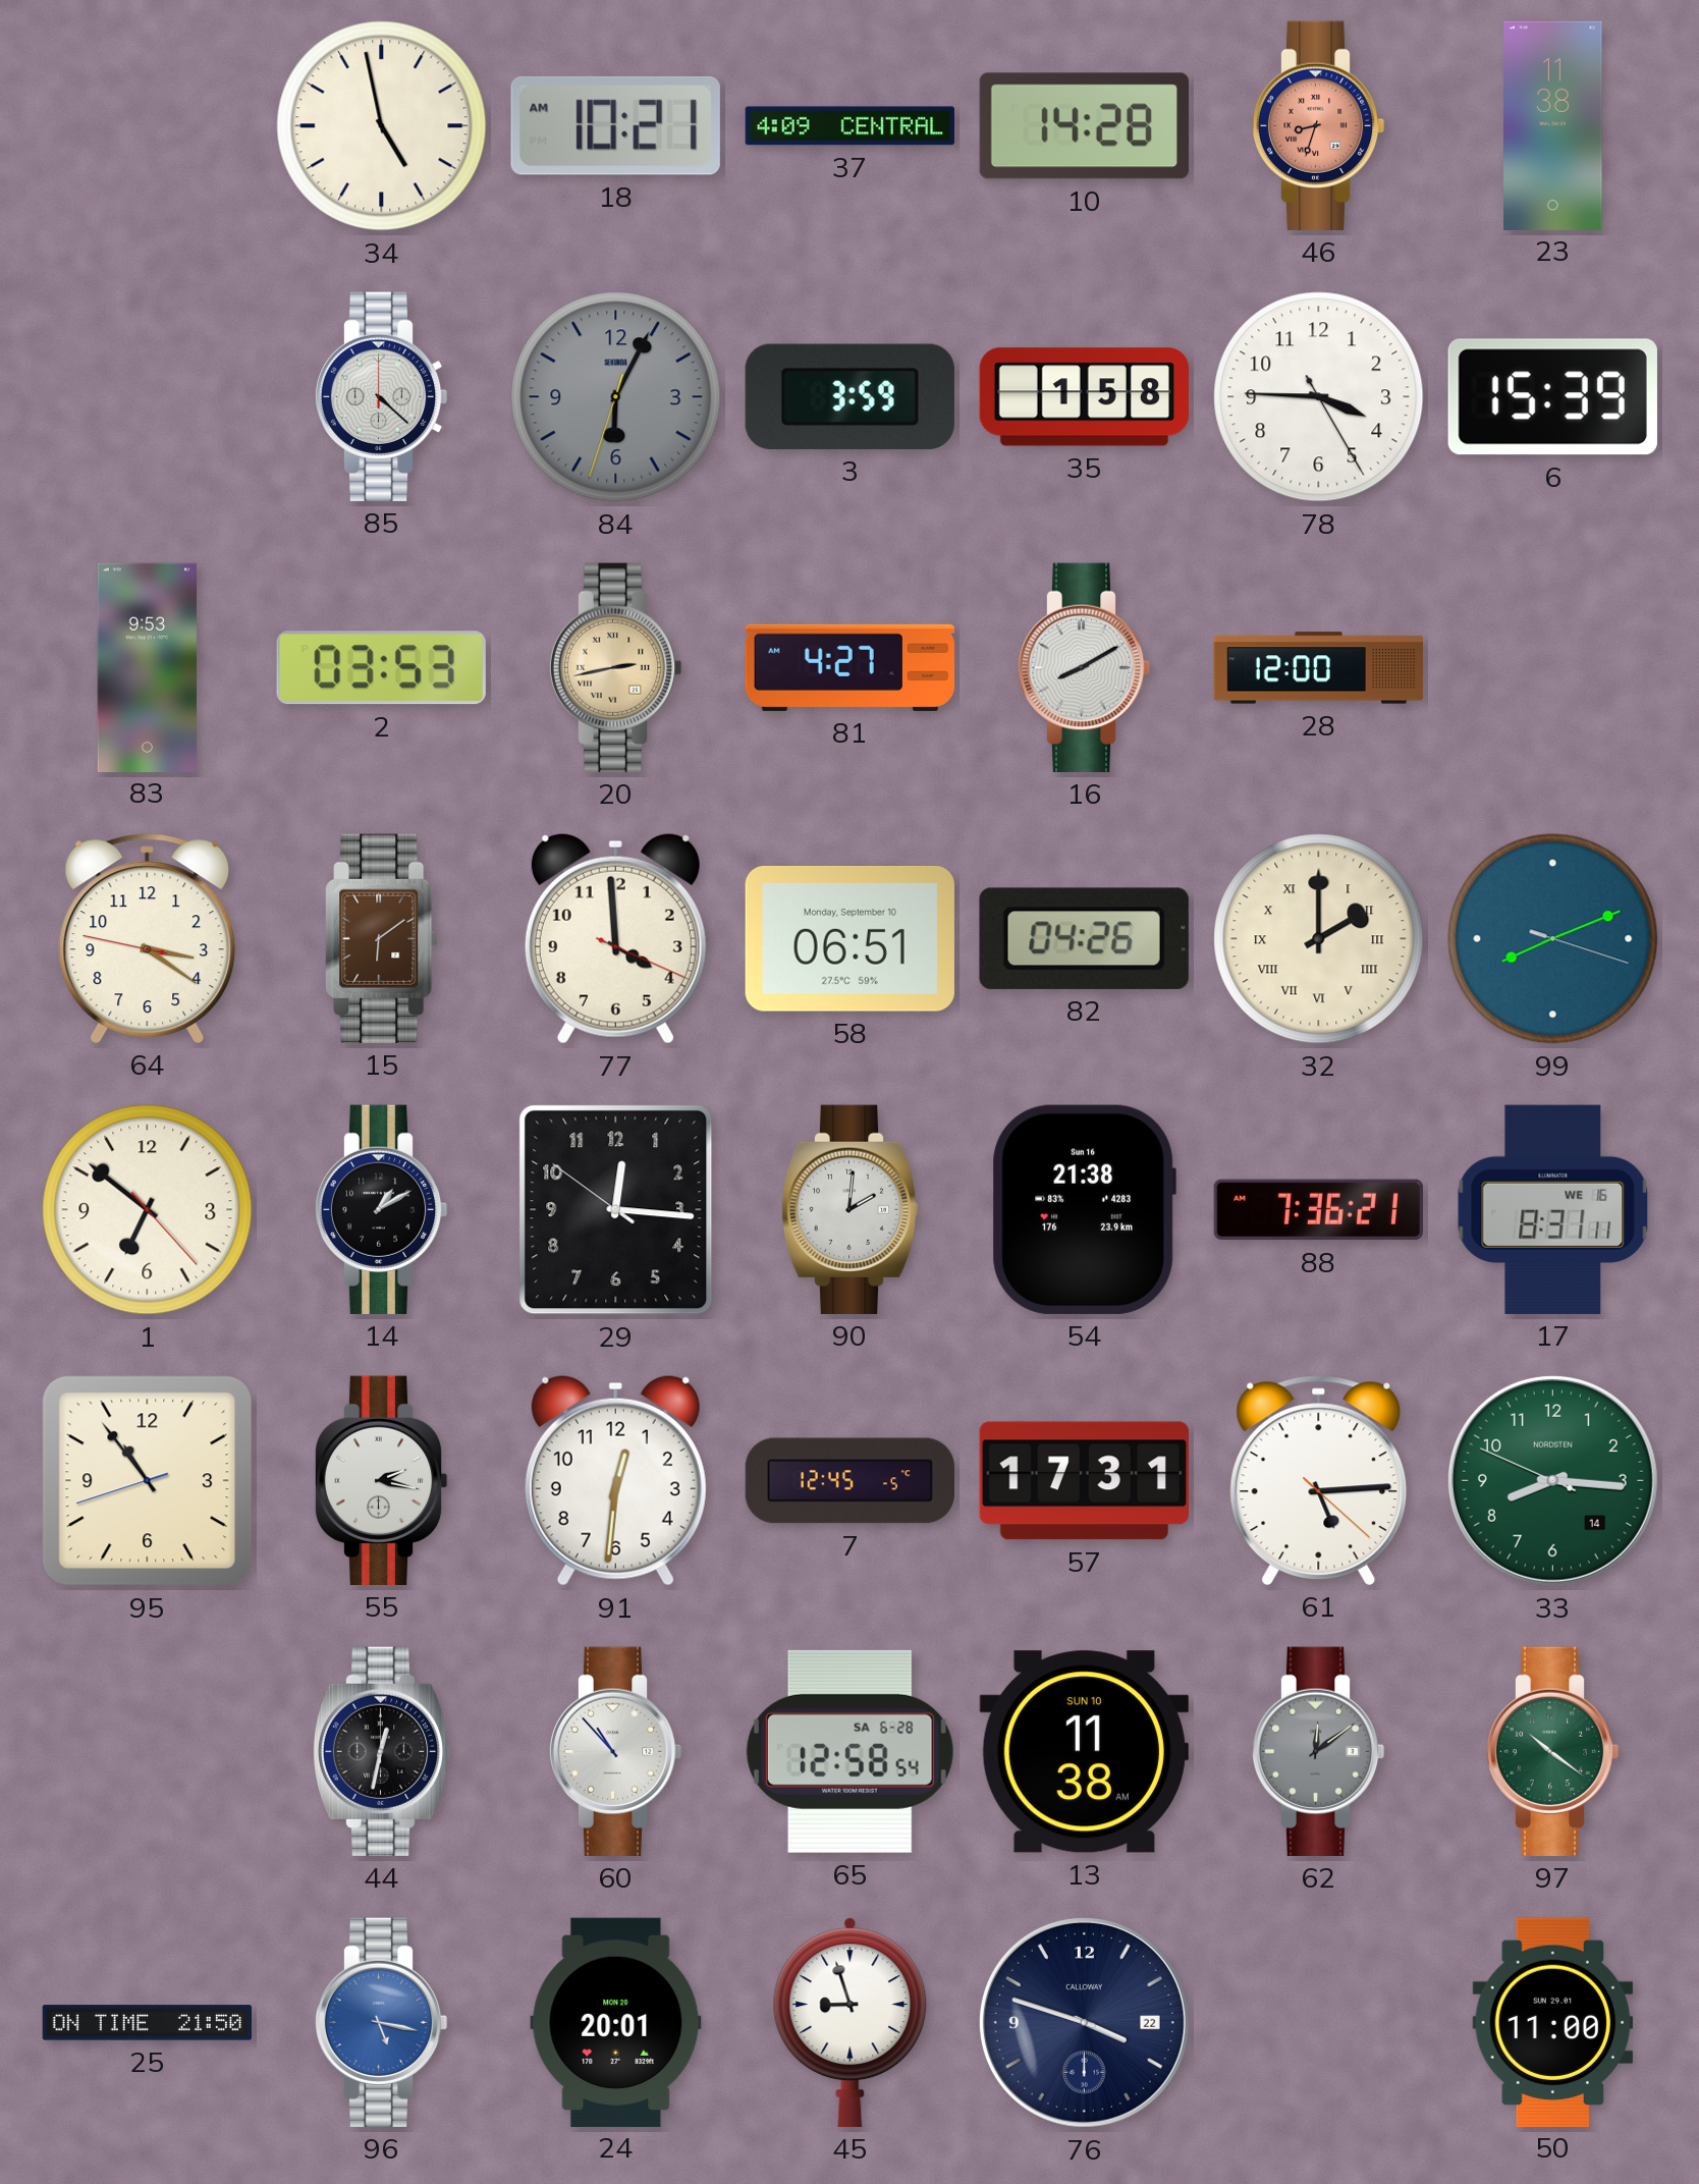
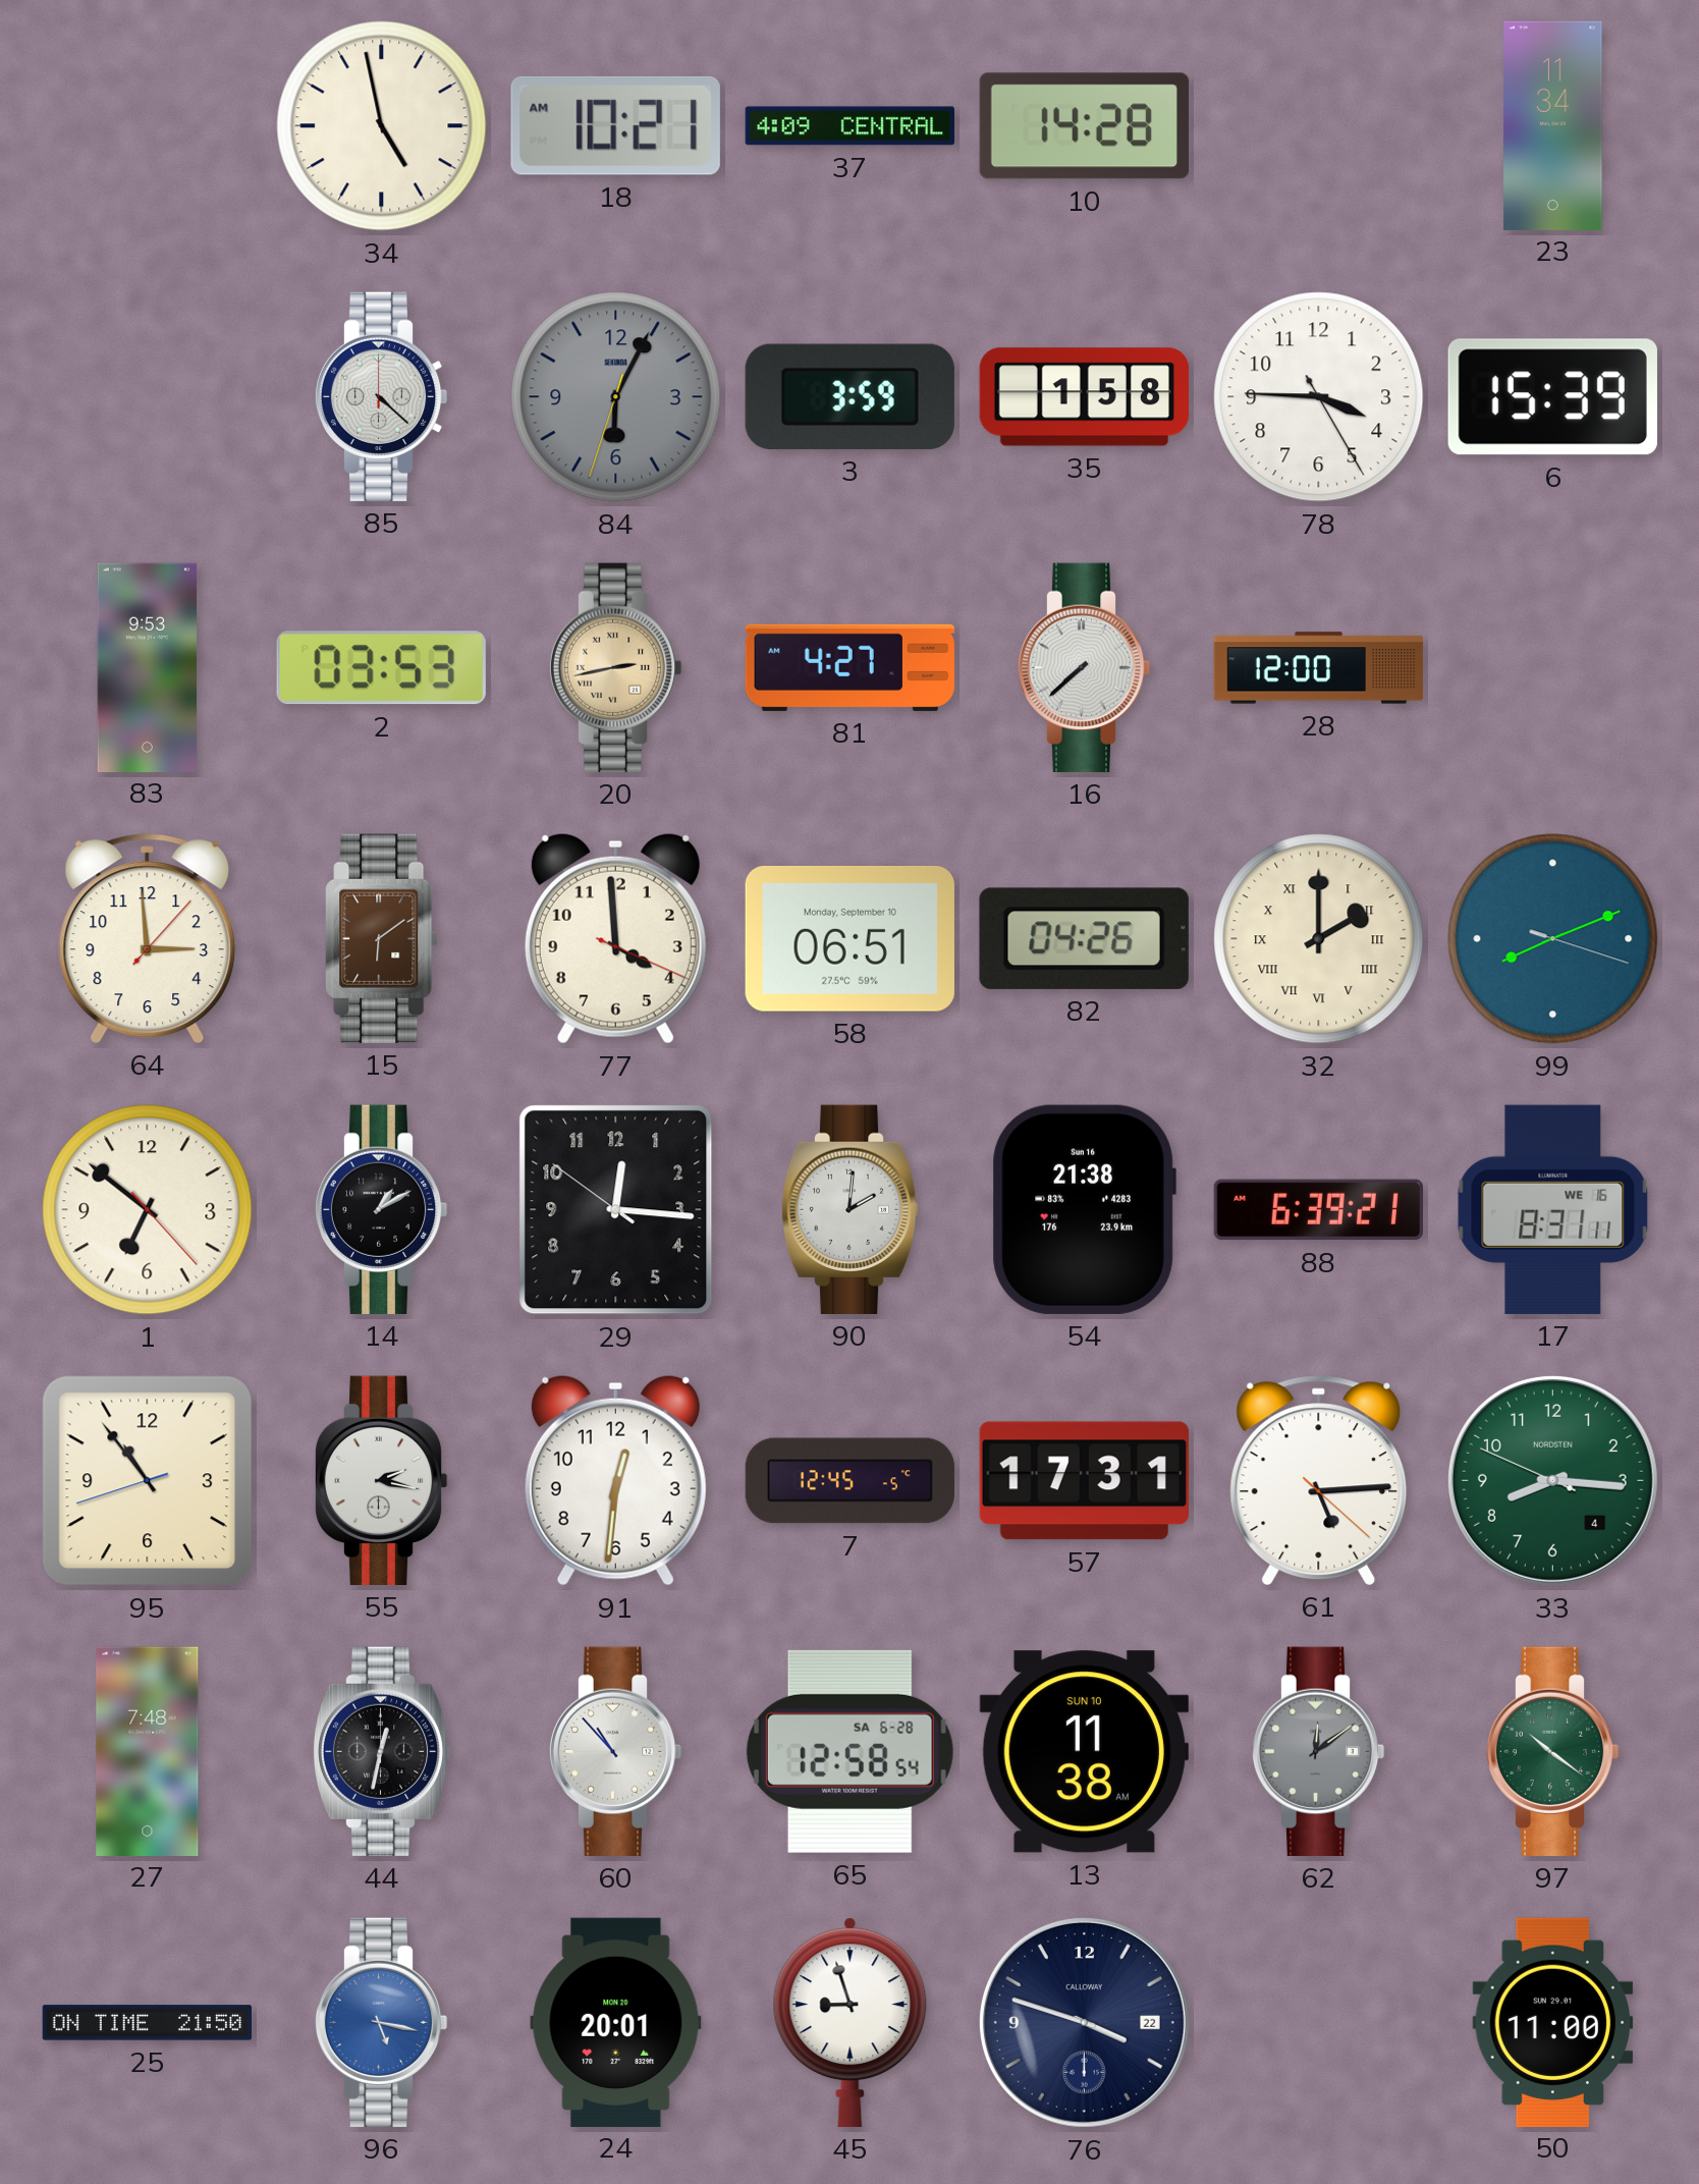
46: 8:33 -> none (1318, 125)
23: 11:38 -> 11:34 (1553, 125)
16: 8:10 -> 7:38 (1084, 667)
64: 3:20 -> 2:59 (148, 938)
88: 7:36 -> 6:39 (1318, 1210)
33 date: 14 -> 4 (1552, 1480)
27: none -> 7:48 (148, 1751)
